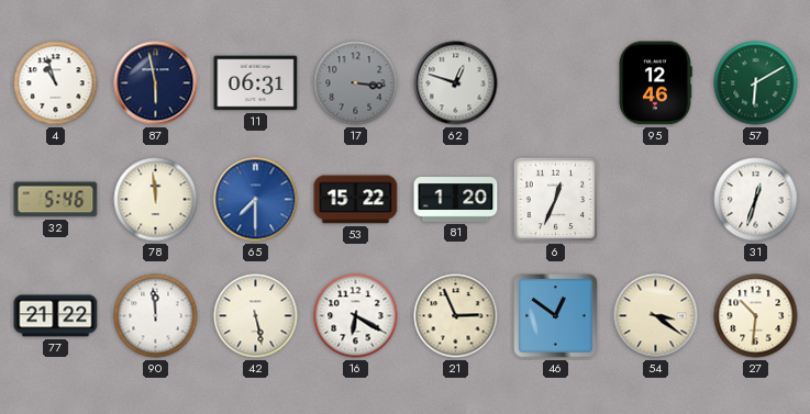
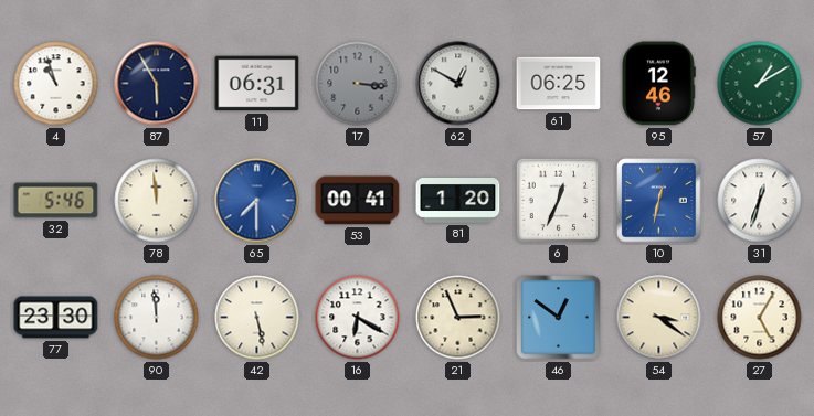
87: 5:58 -> 5:55 (157, 84)
62: 12:48 -> 12:50 (458, 84)
61: none -> 06:25 (559, 84)
57: 6:10 -> 1:10 (760, 84)
53: 15:22 -> 00:41 (358, 201)
10: none -> 12:32 (659, 201)
77: 21:22 -> 23:30 (56, 318)
27: 10:31 -> 5:05 (760, 318)
